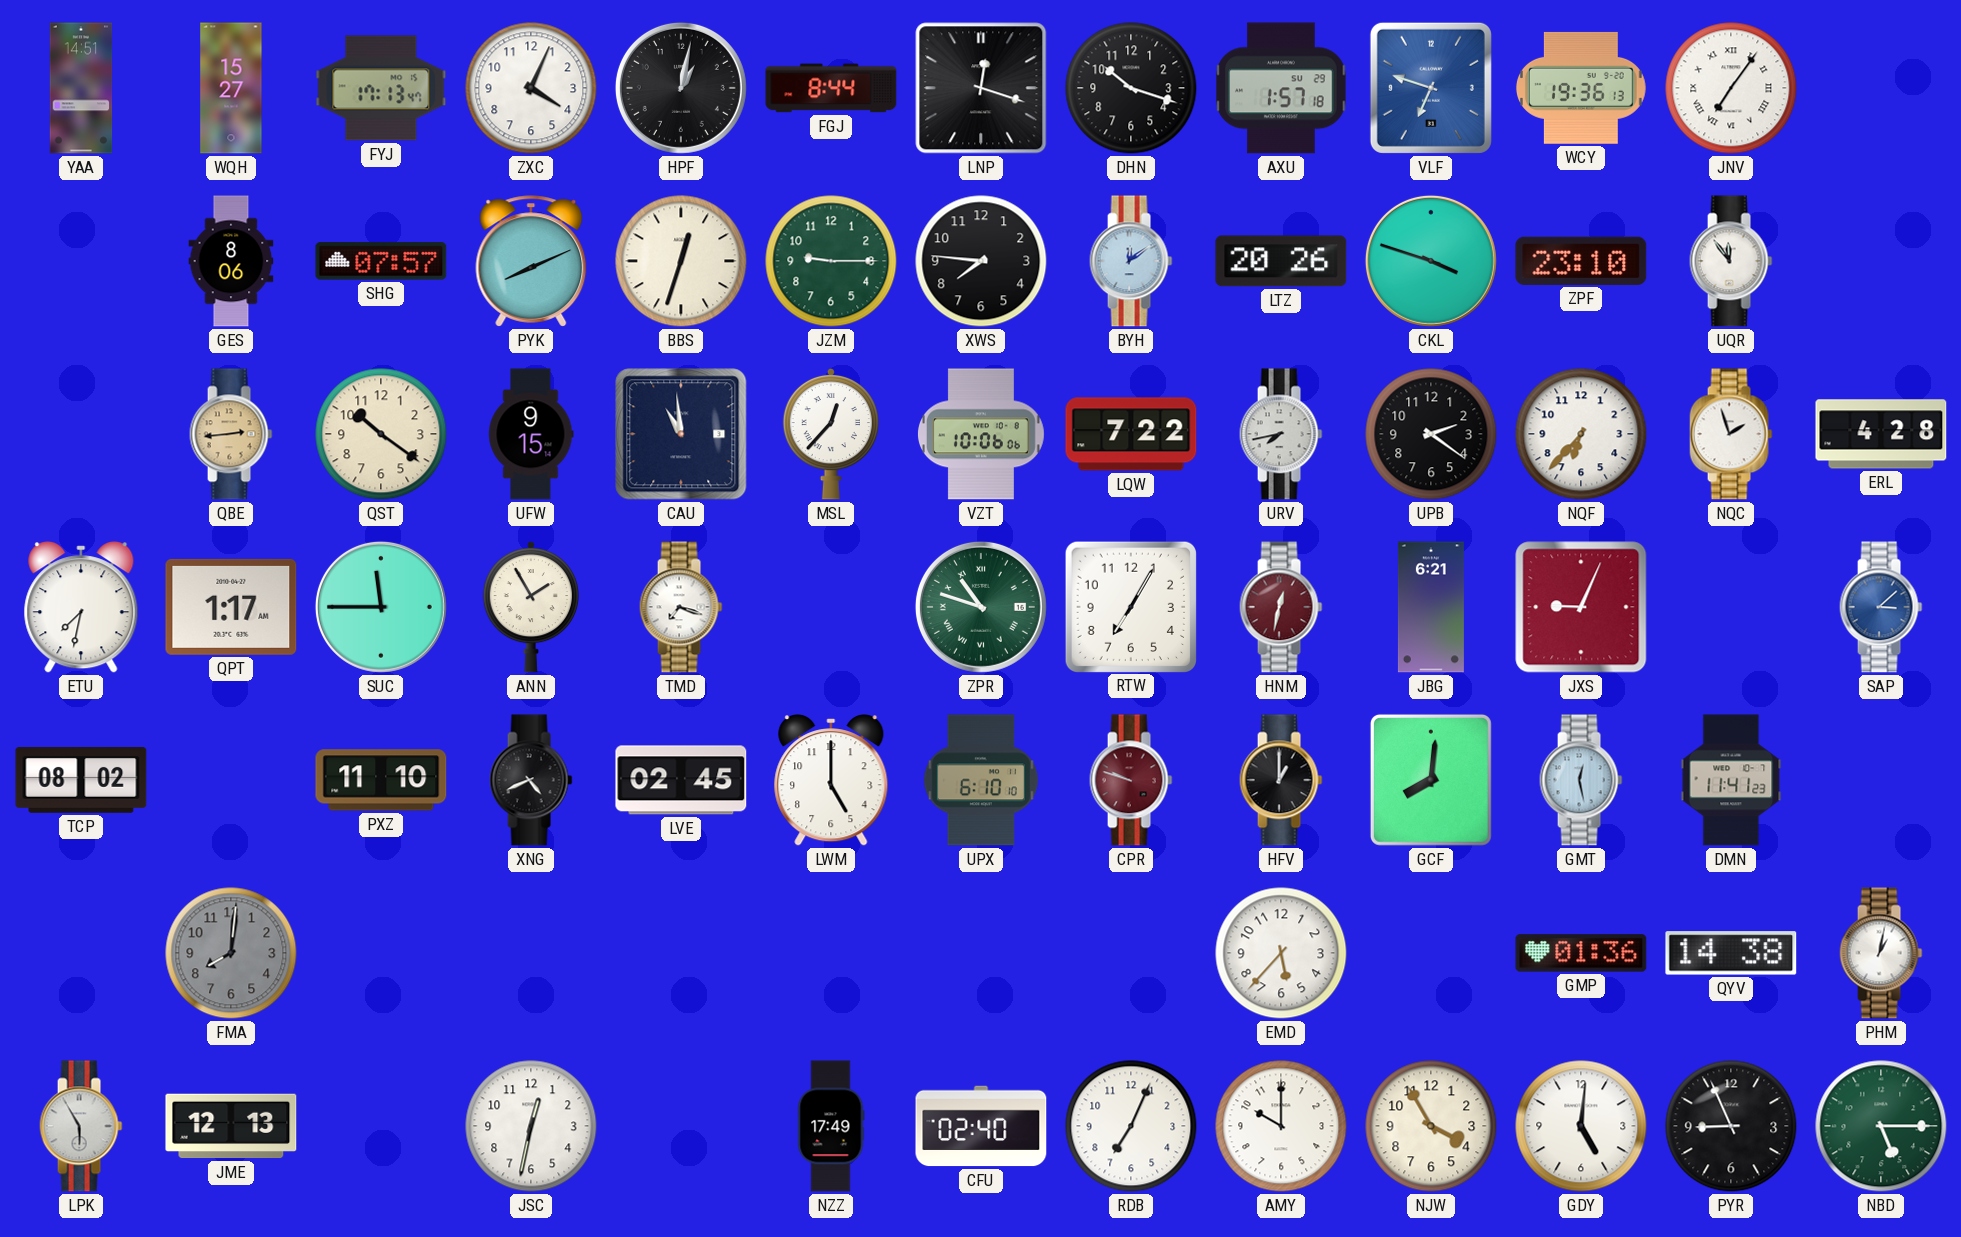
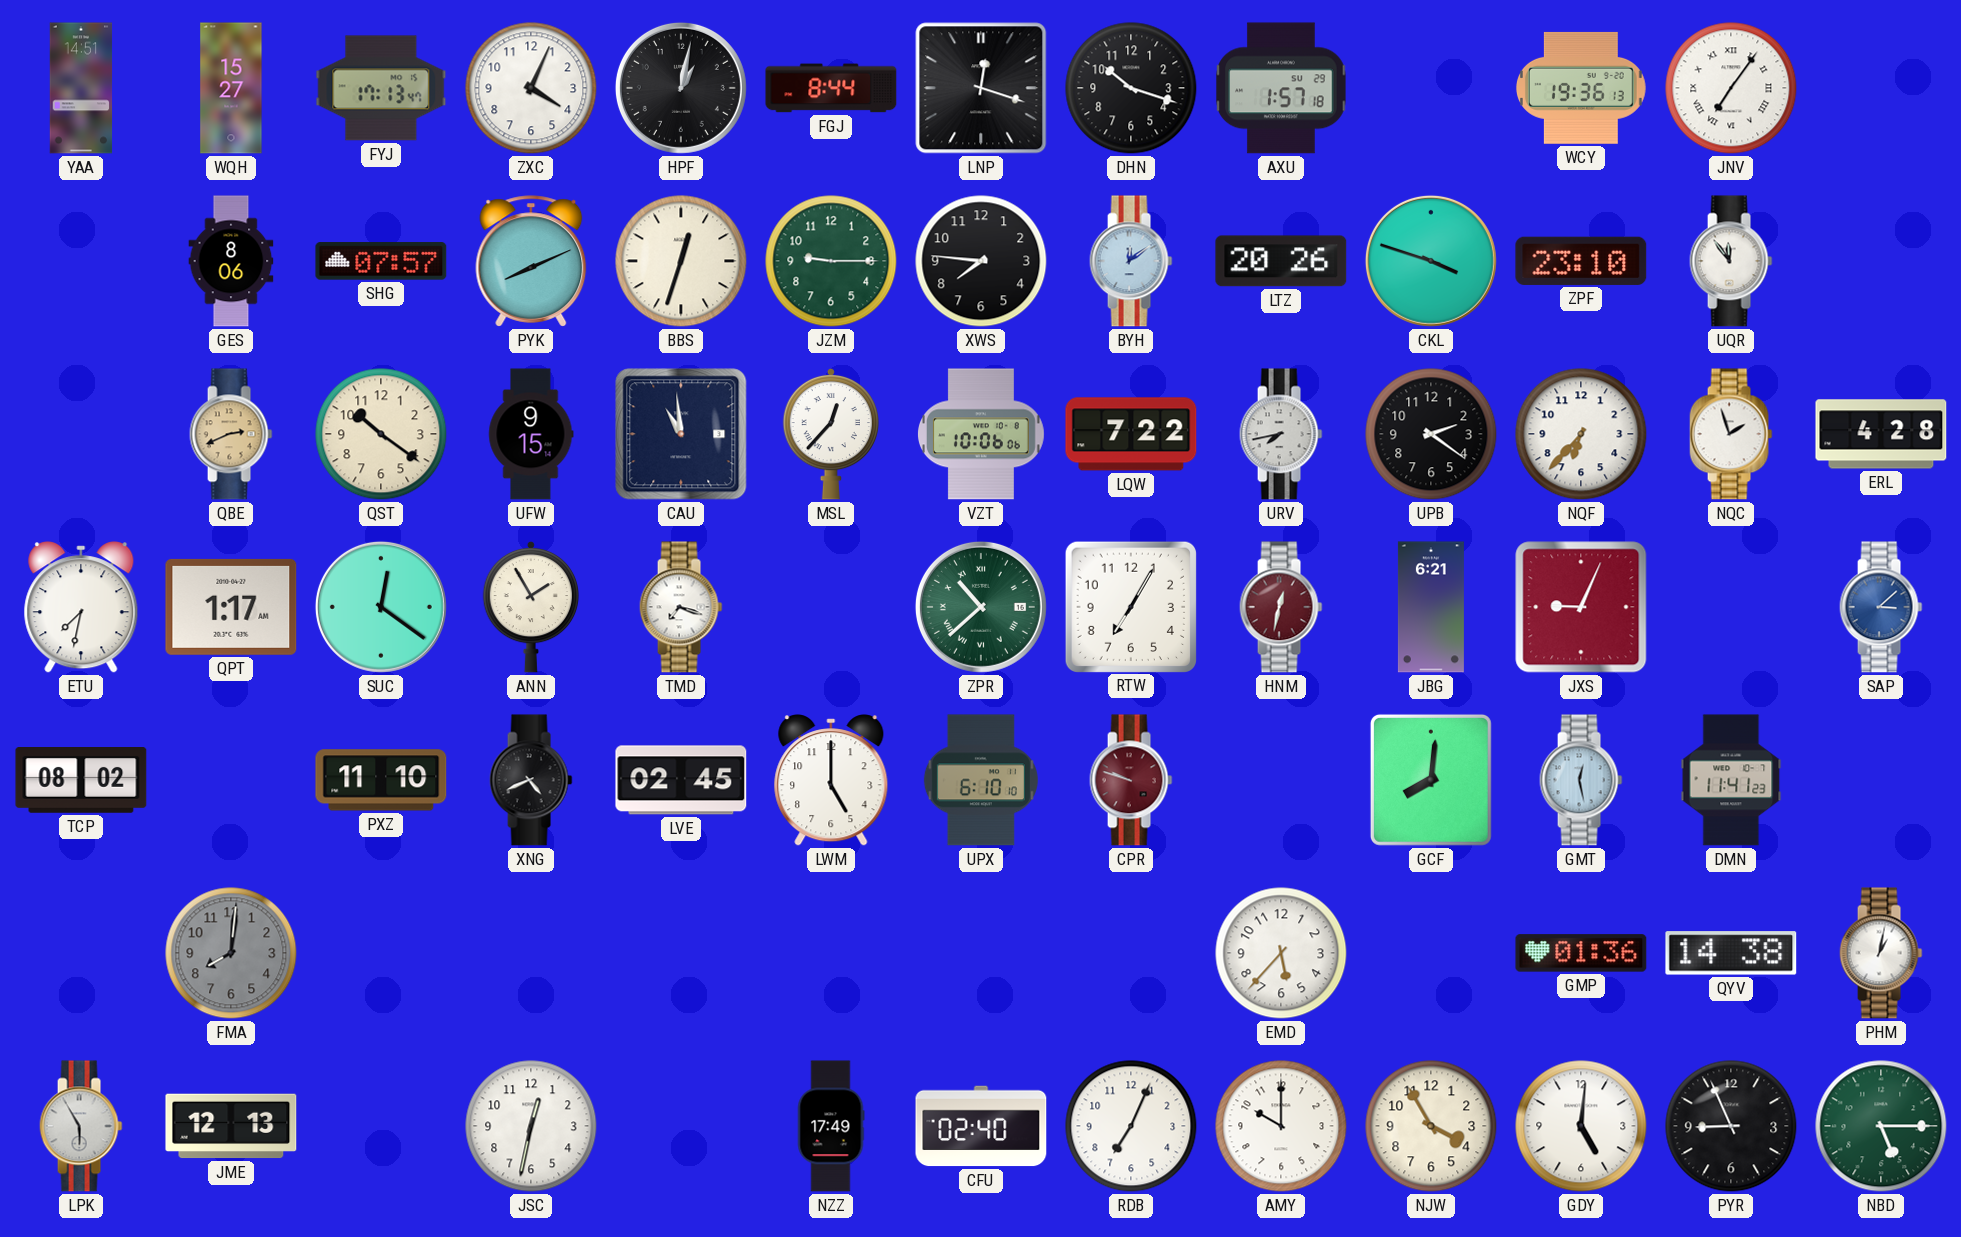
VLF: 6:48 -> none (1431, 88)
QBE: 2:44 -> 2:41 (231, 434)
SUC: 11:45 -> 12:21 (381, 607)
ZPR: 10:48 -> 10:38 (981, 607)
HFV: 1:00 -> none (1281, 780)
